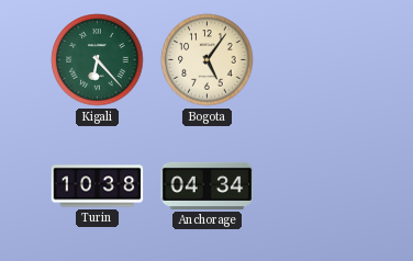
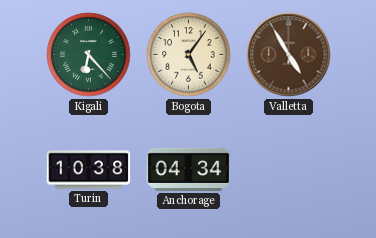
Valletta: none -> 4:55 (289, 55)
